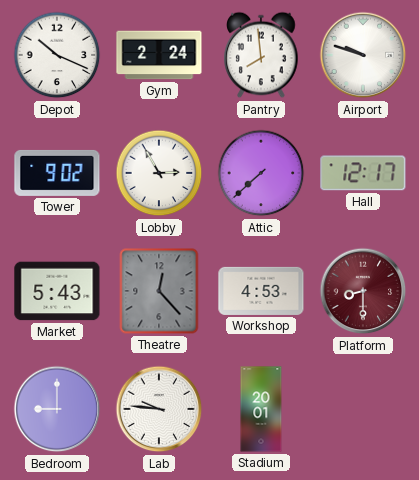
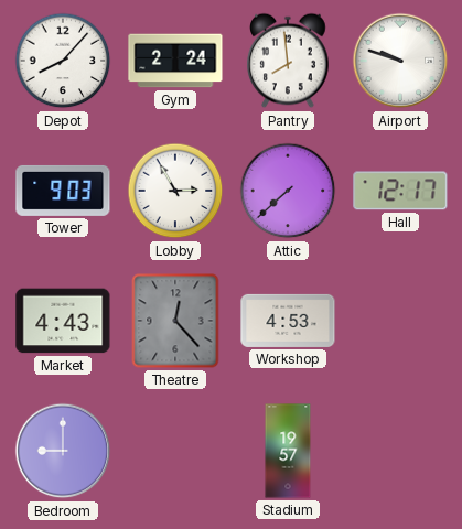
Depot: 10:19 -> 8:07 (63, 61)
Tower: 9:02 -> 9:03 (63, 191)
Market: 5:43 -> 4:43 (63, 321)
Platform: 8:30 -> none (363, 291)
Lab: 9:46 -> none (159, 409)
Stadium: 20:01 -> 19:57 (288, 451)
